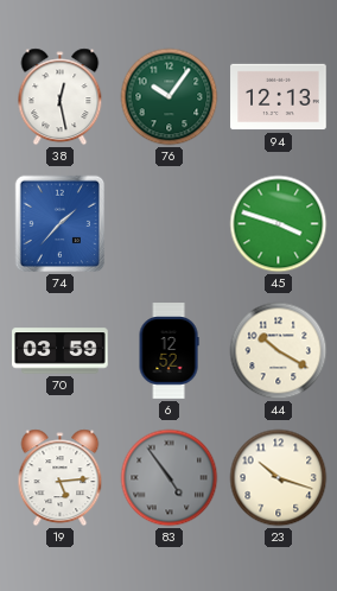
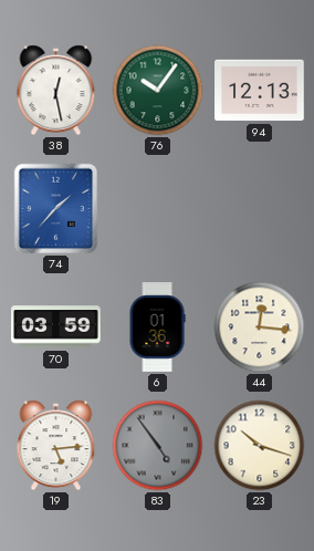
45: 3:48 -> none (279, 224)
6: 12:52 -> 01:36 (157, 328)
44: 10:20 -> 12:16 (260, 328)
